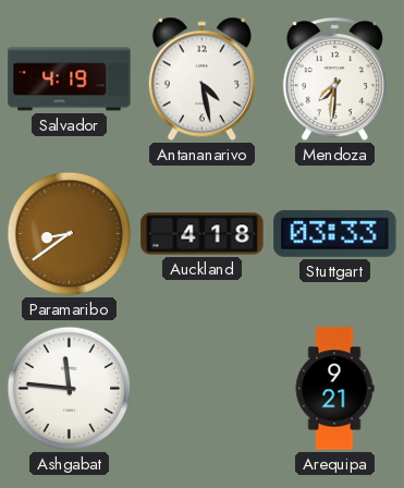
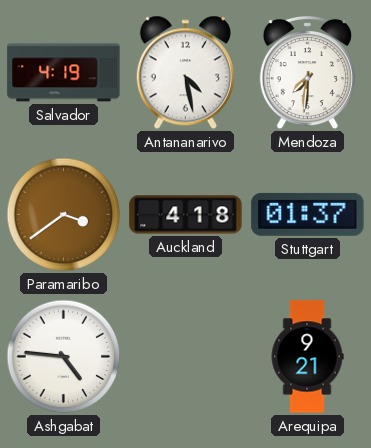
Paramaribo: 8:39 -> 3:39 (64, 215)
Stuttgart: 03:33 -> 01:37 (308, 214)
Ashgabat: 11:46 -> 4:46 (64, 357)
